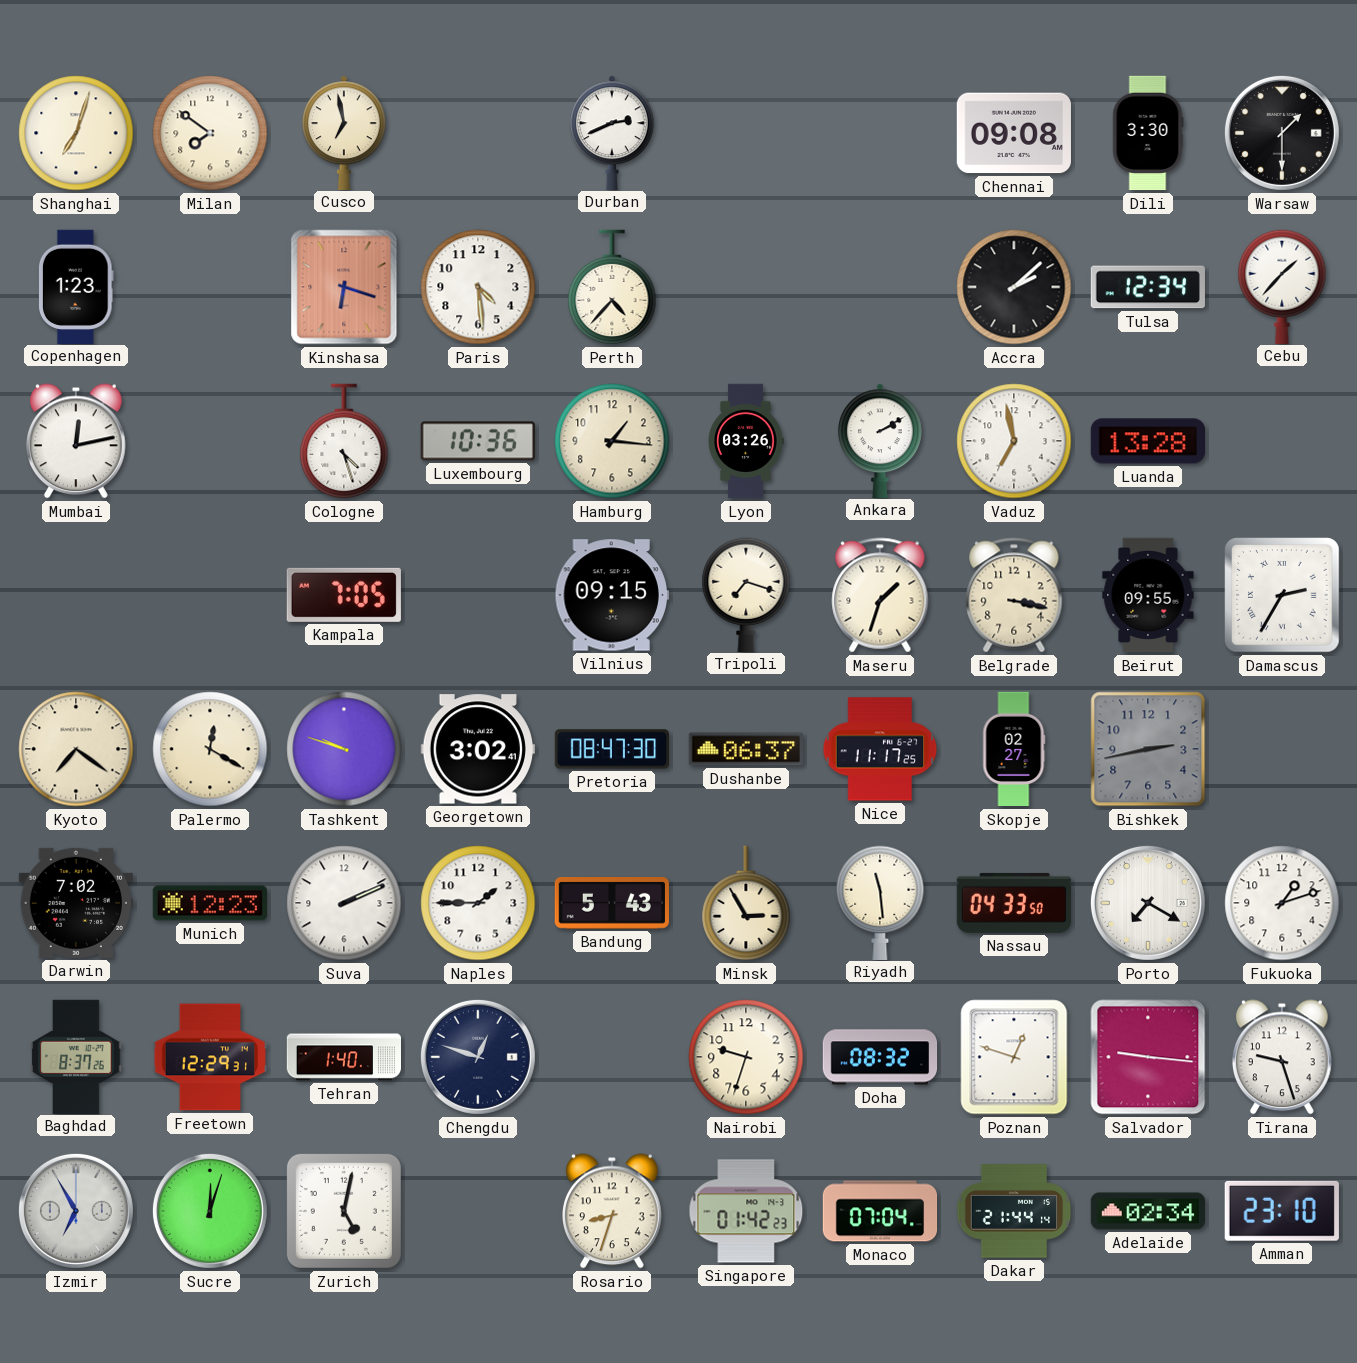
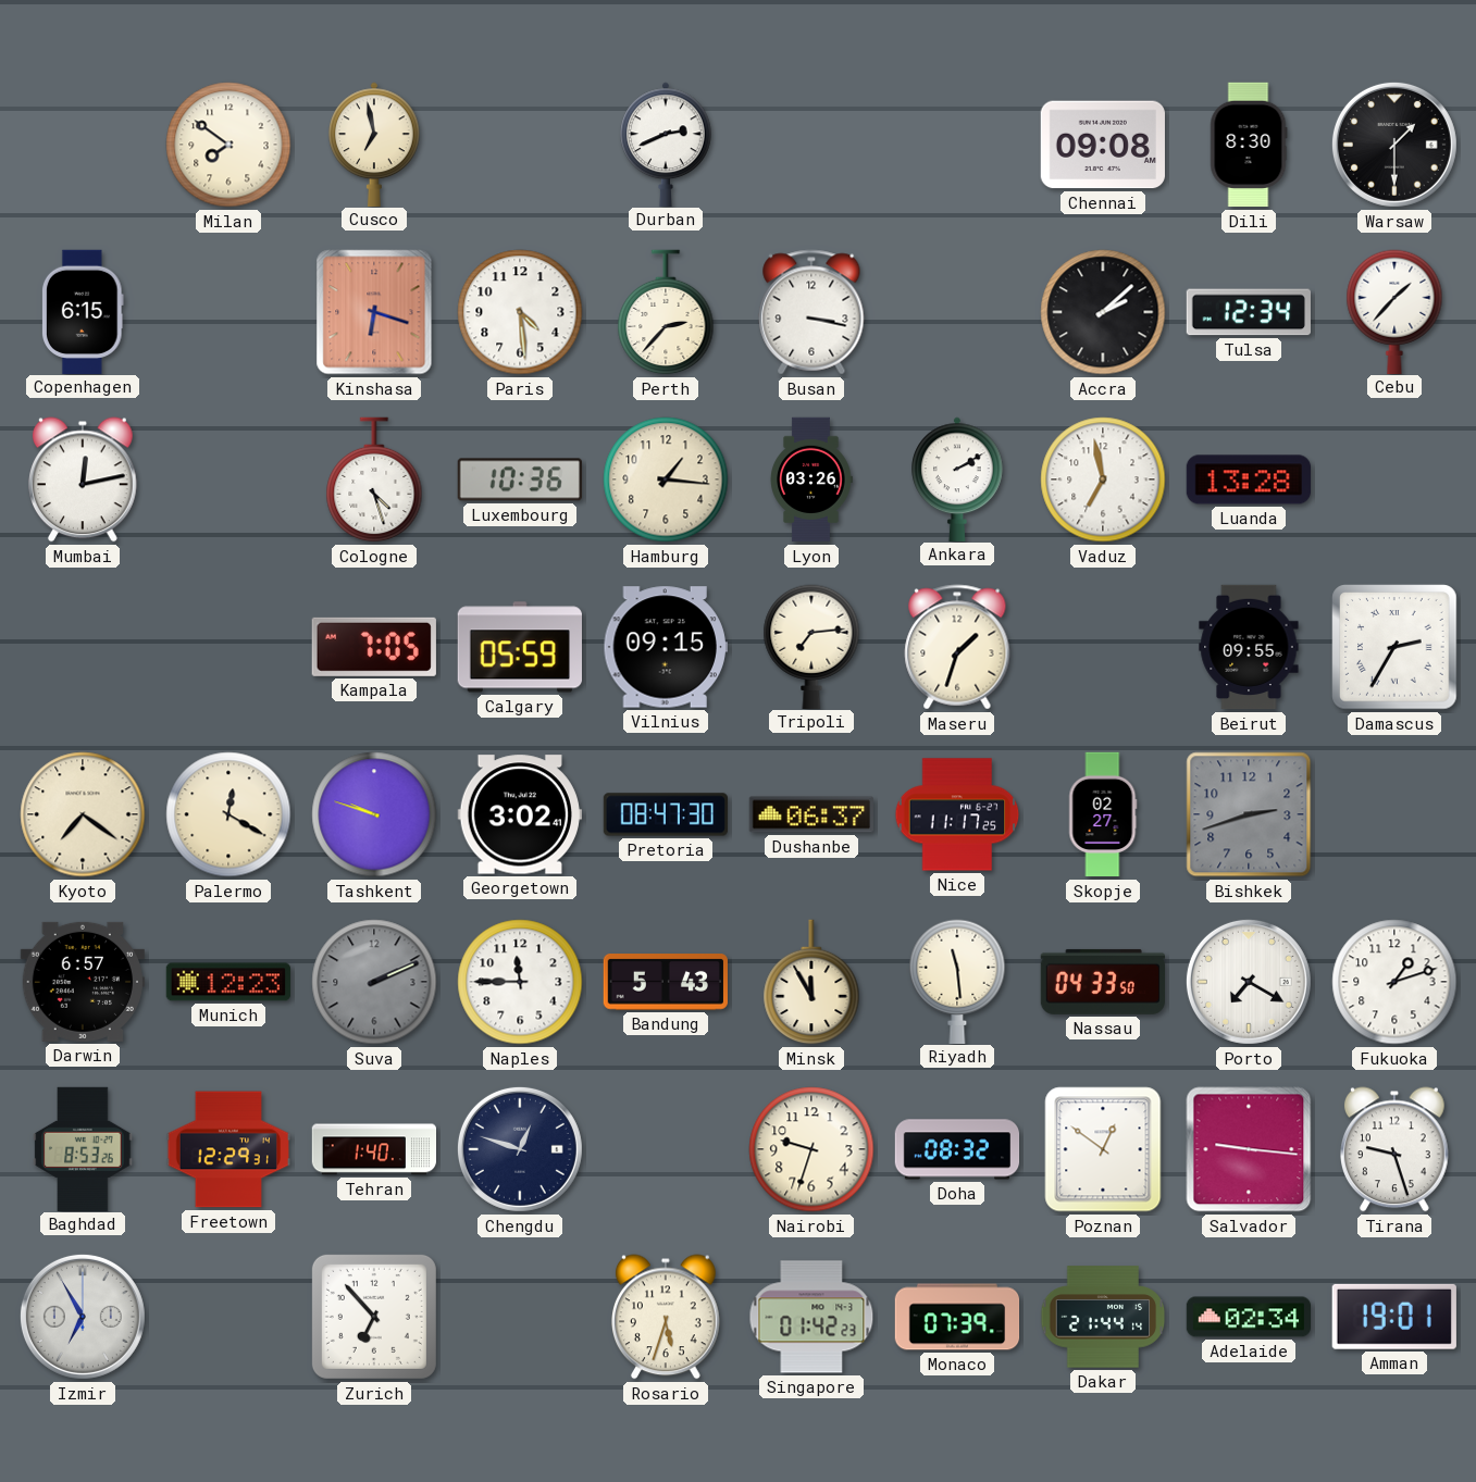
Shanghai: 7:03 -> none (76, 133)
Dili: 3:30 -> 8:30 (1249, 145)
Copenhagen: 1:23 -> 6:15 (83, 311)
Perth: 4:37 -> 2:37 (666, 312)
Busan: none -> 3:17 (811, 312)
Calgary: none -> 05:59 (520, 647)
Tripoli: 7:18 -> 7:14 (811, 646)
Belgrade: 3:17 -> none (1014, 595)
Bishkek: 2:43 -> 2:42 (1249, 814)
Darwin: 7:02 -> 6:57 (83, 982)
Suva dial: white -> grey (374, 982)
Naples: 1:45 -> 11:45 (520, 982)
Minsk: 2:55 -> 11:55 (811, 982)
Baghdad: 8:37 -> 8:53 (83, 1148)
Poznan: 12:48 -> 12:51 (1103, 1149)
Sucre: 12:03 -> none (210, 1211)
Zurich: 5:02 -> 6:53 (374, 1317)
Rosario: 8:33 -> 5:33 (667, 1317)
Monaco: 07:04 -> 07:39 (957, 1317)
Amman: 23:10 -> 19:01 (1394, 1317)
